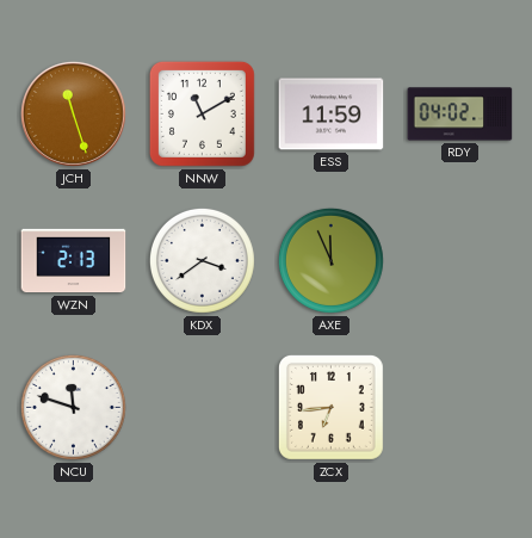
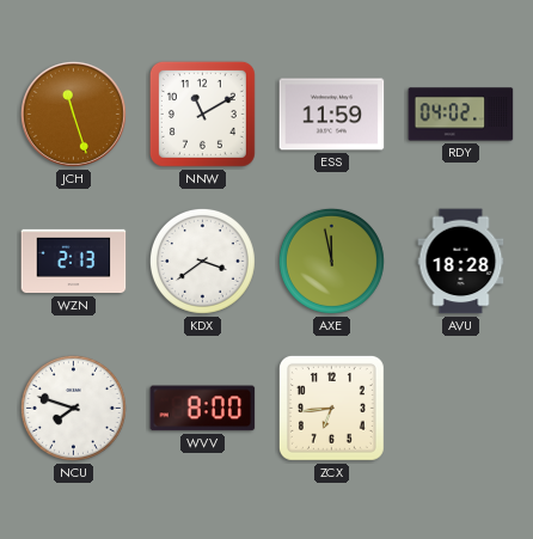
AXE: 11:56 -> 11:58 (331, 261)
AVU: none -> 18:28 (461, 262)
NCU: 11:48 -> 7:48 (73, 408)
WVV: none -> 8:00 (203, 409)
